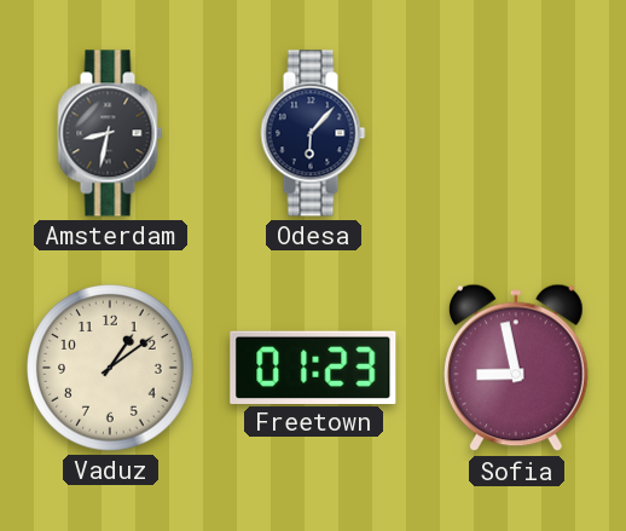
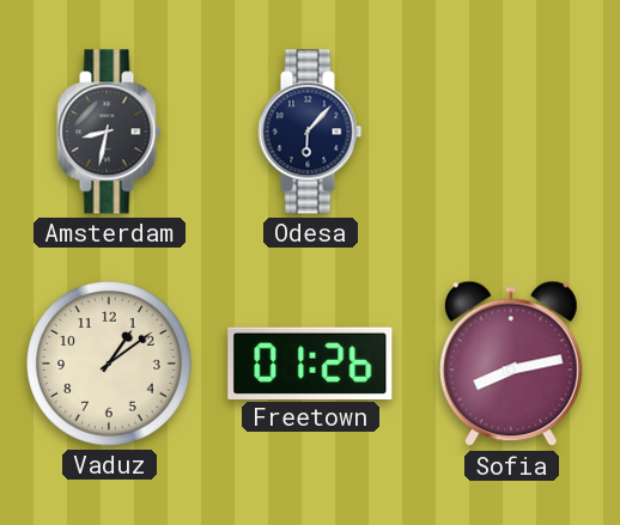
Freetown: 01:23 -> 01:26 (310, 362)
Sofia: 8:58 -> 8:13 (511, 364)
